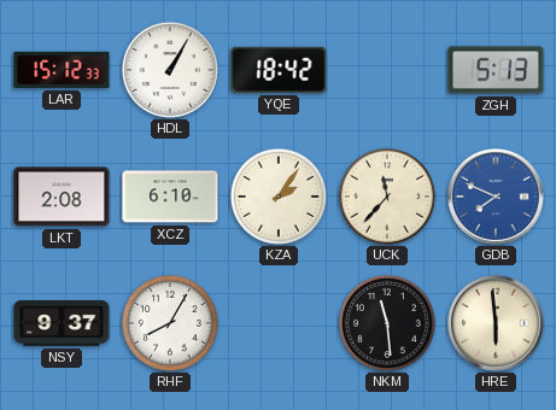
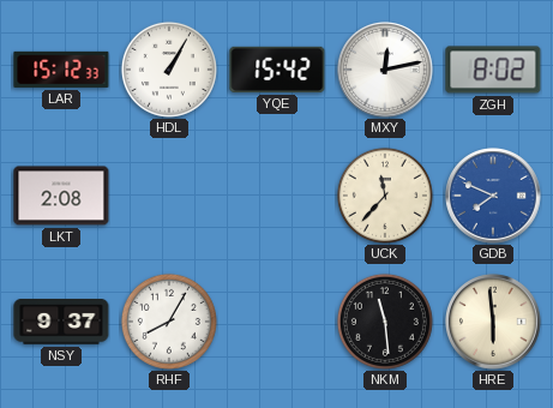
YQE: 18:42 -> 15:42 (277, 70)
MXY: none -> 12:13 (386, 70)
ZGH: 5:13 -> 8:02 (493, 70)
XCZ: 6:10 -> none (170, 197)
KZA: 2:06 -> none (279, 197)
